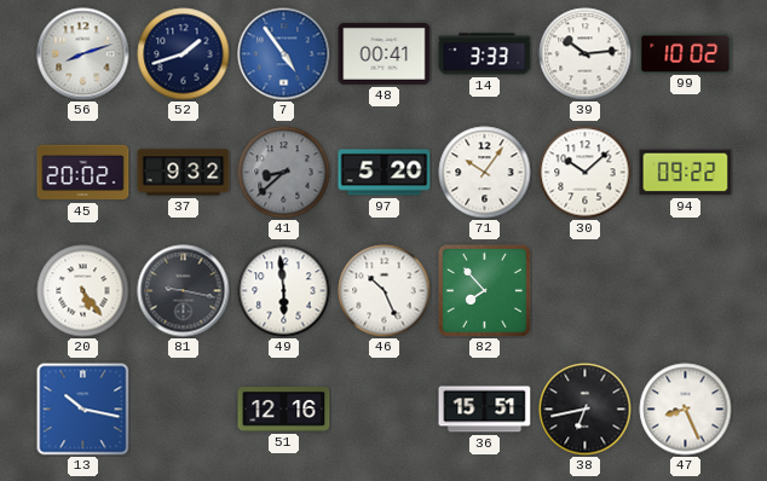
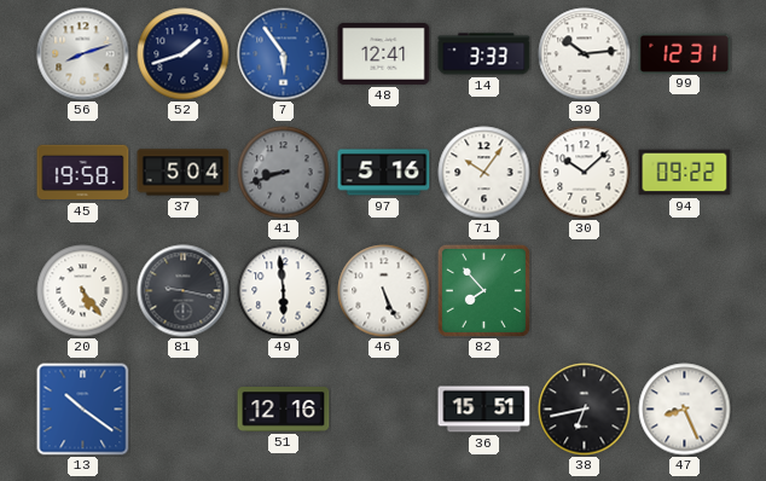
7: 4:54 -> 5:54 (284, 54)
48: 00:41 -> 12:41 (384, 53)
99: 10:02 -> 12:31 (685, 53)
45: 20:02 -> 19:58 (83, 173)
37: 9:32 -> 5:04 (184, 173)
41: 8:38 -> 8:42 (284, 173)
97: 5:20 -> 5:16 (384, 173)
46: 10:26 -> 5:26 (384, 291)
13: 10:17 -> 10:21 (83, 410)
